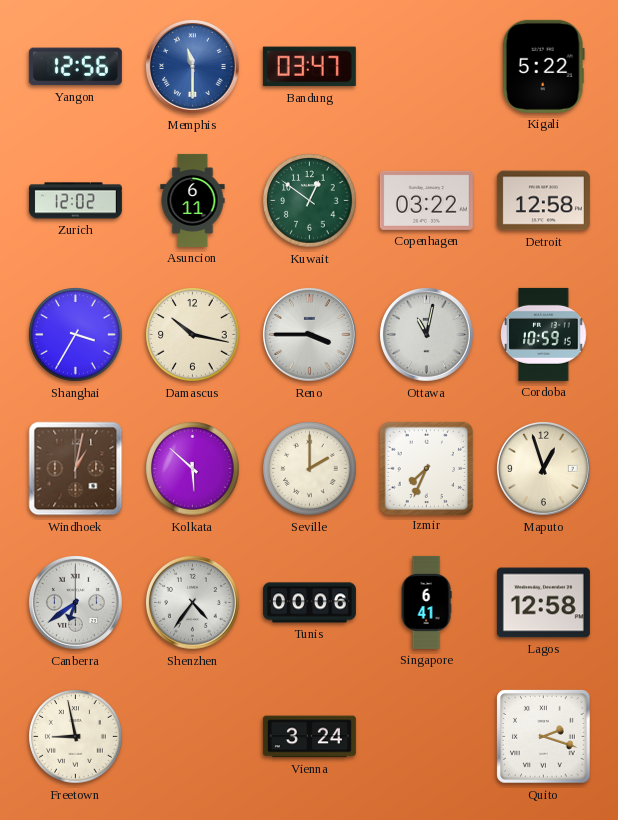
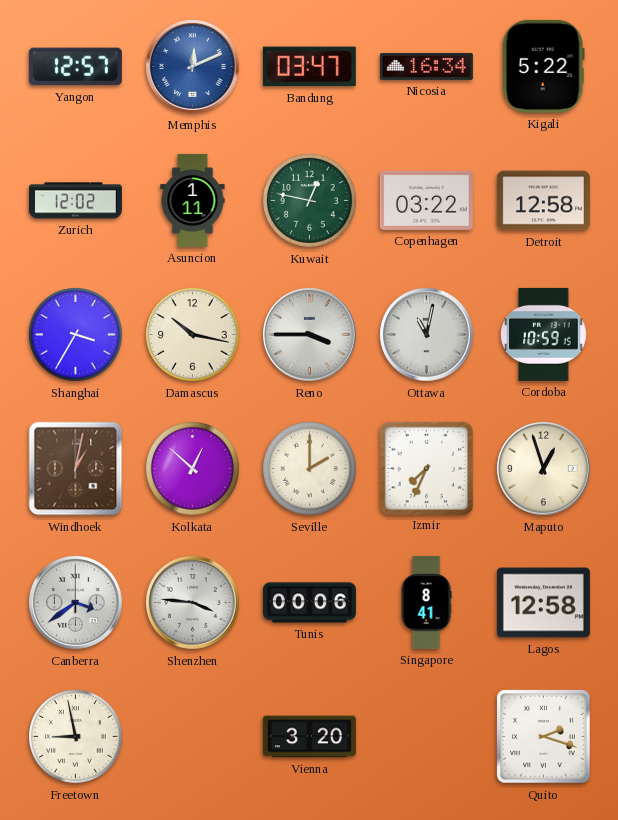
Yangon: 12:56 -> 12:57 (75, 67)
Memphis: 11:30 -> 12:11 (192, 66)
Nicosia: none -> 16:34 (426, 66)
Asuncion: 6:11 -> 1:11 (193, 200)
Kuwait: 12:51 -> 12:47 (310, 201)
Kolkata: 5:52 -> 12:52 (193, 469)
Canberra: 6:39 -> 3:39 (75, 602)
Shenzhen: 4:36 -> 3:46 (192, 602)
Singapore: 6:41 -> 8:41 (426, 602)
Vienna: 3:24 -> 3:20 (309, 737)
